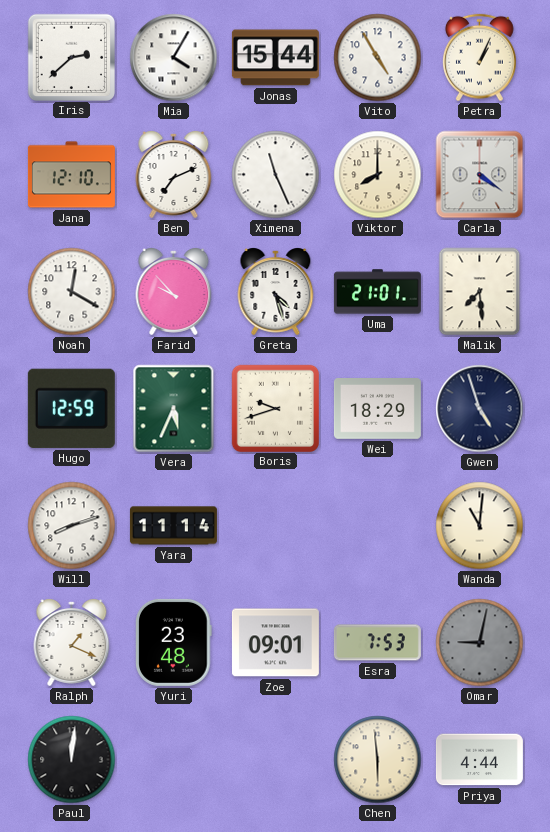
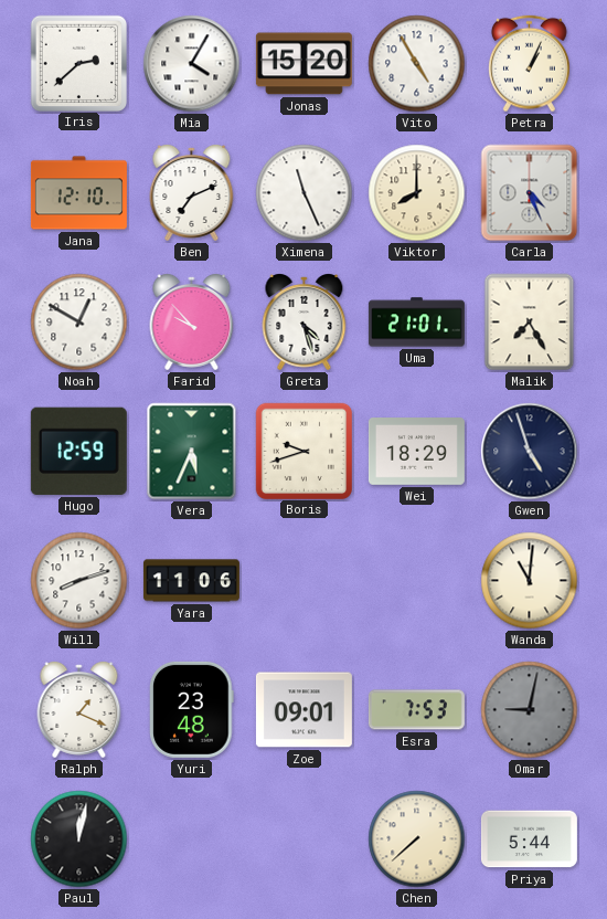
Jonas: 15:44 -> 15:20 (303, 64)
Carla: 4:21 -> 4:26 (530, 193)
Noah: 12:20 -> 12:50 (79, 323)
Malik: 7:29 -> 7:25 (530, 323)
Yara: 11:14 -> 11:06 (191, 581)
Paul: 12:01 -> 12:02 (79, 839)
Chen: 5:59 -> 7:38 (417, 839)
Priya: 4:44 -> 5:44 (529, 839)
